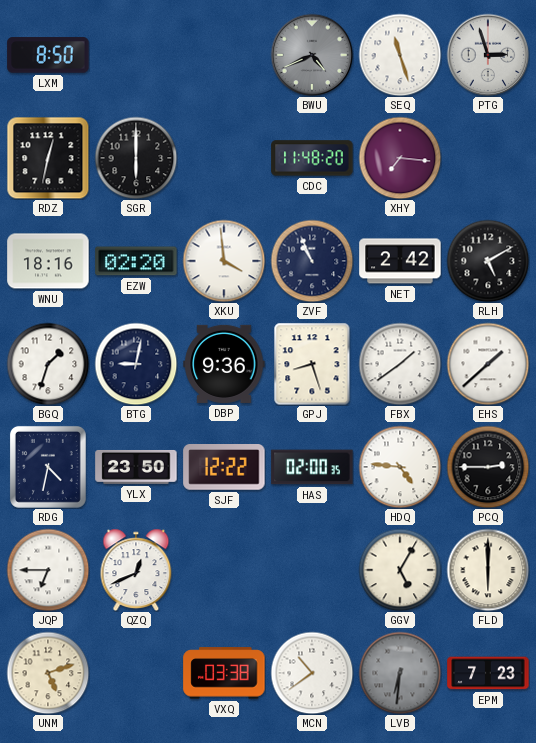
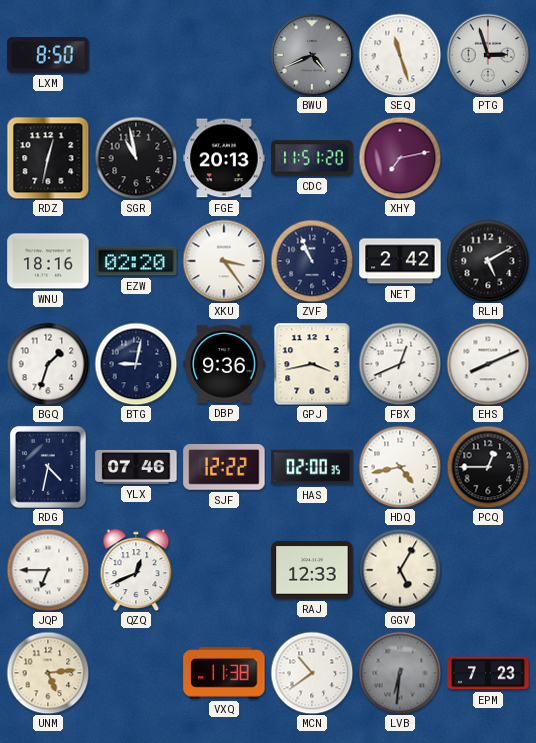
SGR: 6:00 -> 10:58 (136, 158)
FGE: none -> 20:13 (224, 158)
CDC: 11:48 -> 11:51 (312, 158)
XHY: 7:16 -> 7:13 (400, 158)
XKU: 3:59 -> 3:24 (224, 261)
GPJ: 8:27 -> 3:43 (312, 364)
FBX: 1:39 -> 12:41 (400, 364)
EHS: 1:38 -> 8:11 (488, 364)
YLX: 23:50 -> 07:46 (136, 467)
HDQ: 4:46 -> 4:43 (400, 467)
PCQ: 2:45 -> 12:45 (488, 467)
RAJ: none -> 12:33 (312, 570)
FLD: 6:00 -> none (488, 570)
UNM: 5:12 -> 5:14 (48, 673)
VXQ: 03:38 -> 11:38 (224, 673)
